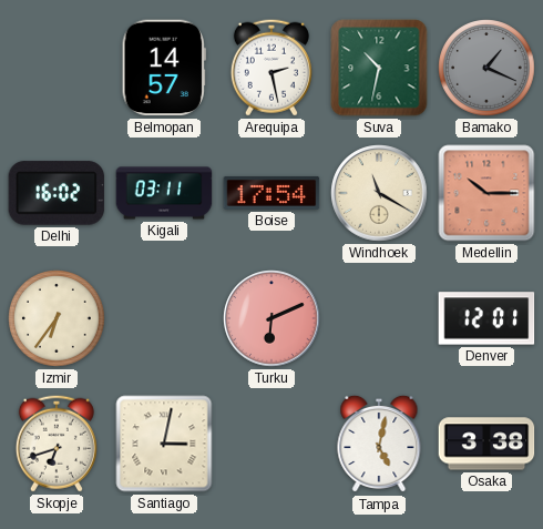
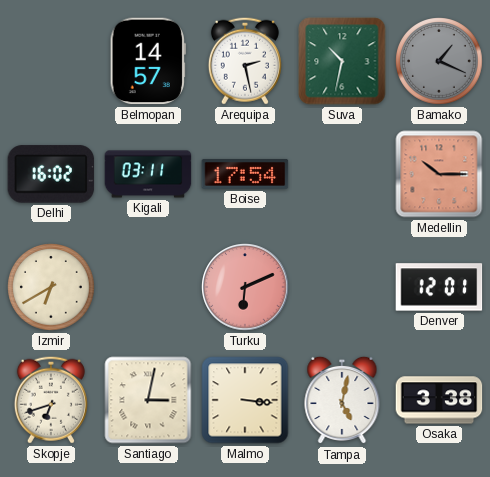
Windhoek: 11:20 -> none (379, 193)
Izmir: 6:36 -> 6:40 (51, 287)
Malmo: none -> 3:16 (245, 400)
